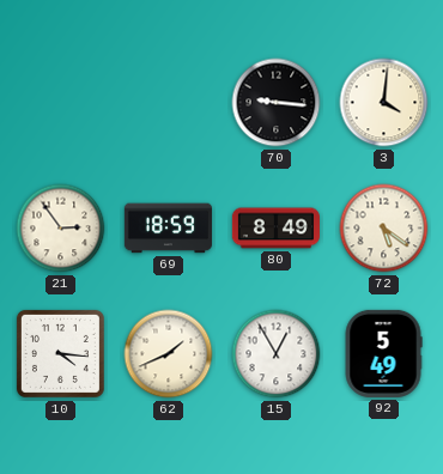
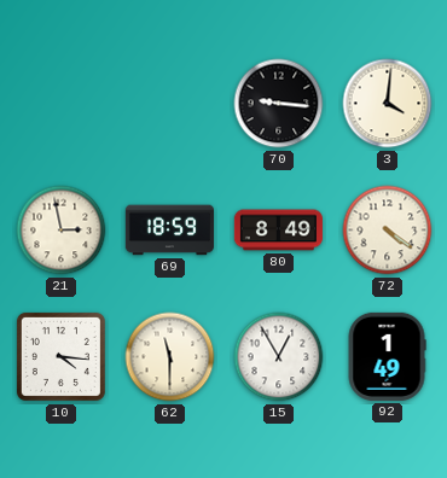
21: 2:54 -> 2:58 (62, 231)
72: 5:21 -> 4:21 (388, 231)
62: 1:41 -> 11:30 (170, 357)
92: 5:49 -> 1:49 (387, 356)
